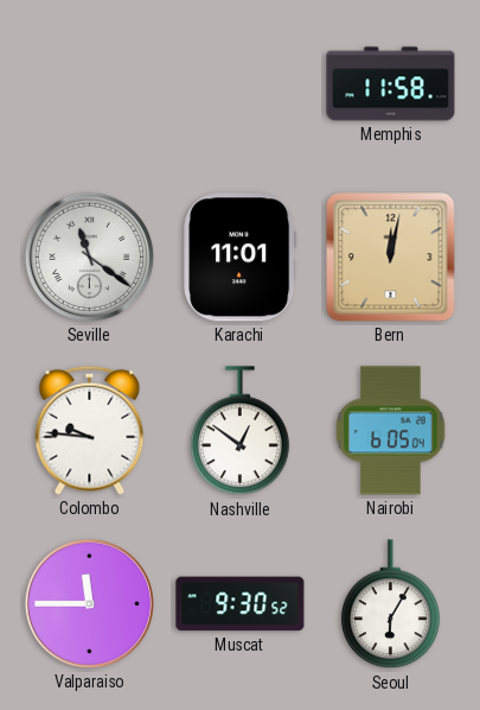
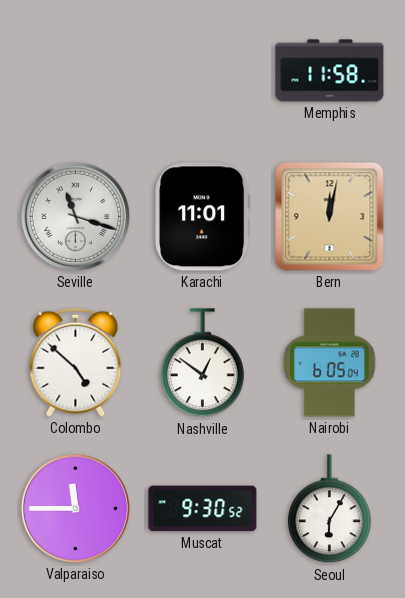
Seville: 11:21 -> 11:18 (75, 216)
Colombo: 9:46 -> 4:52 (76, 362)
